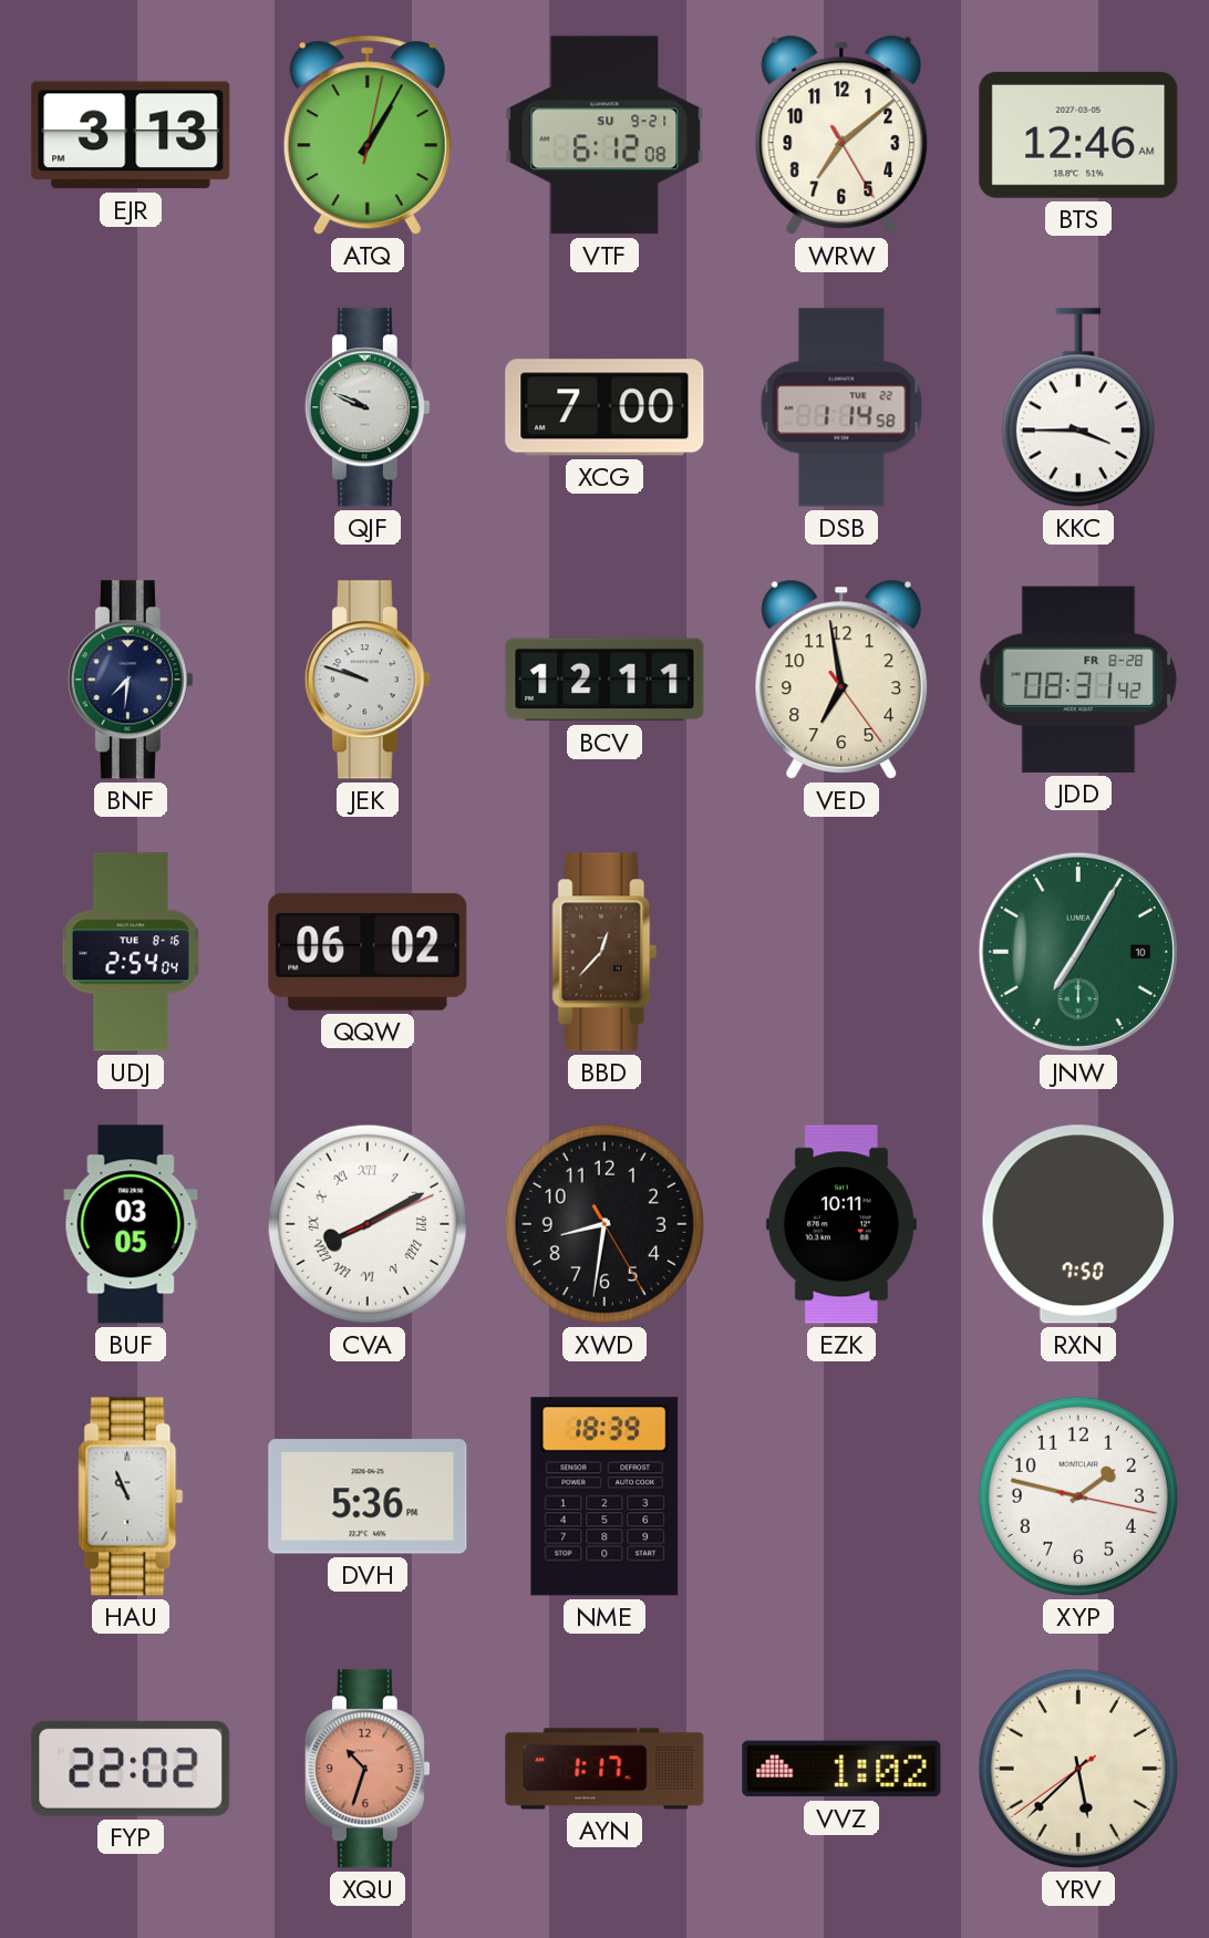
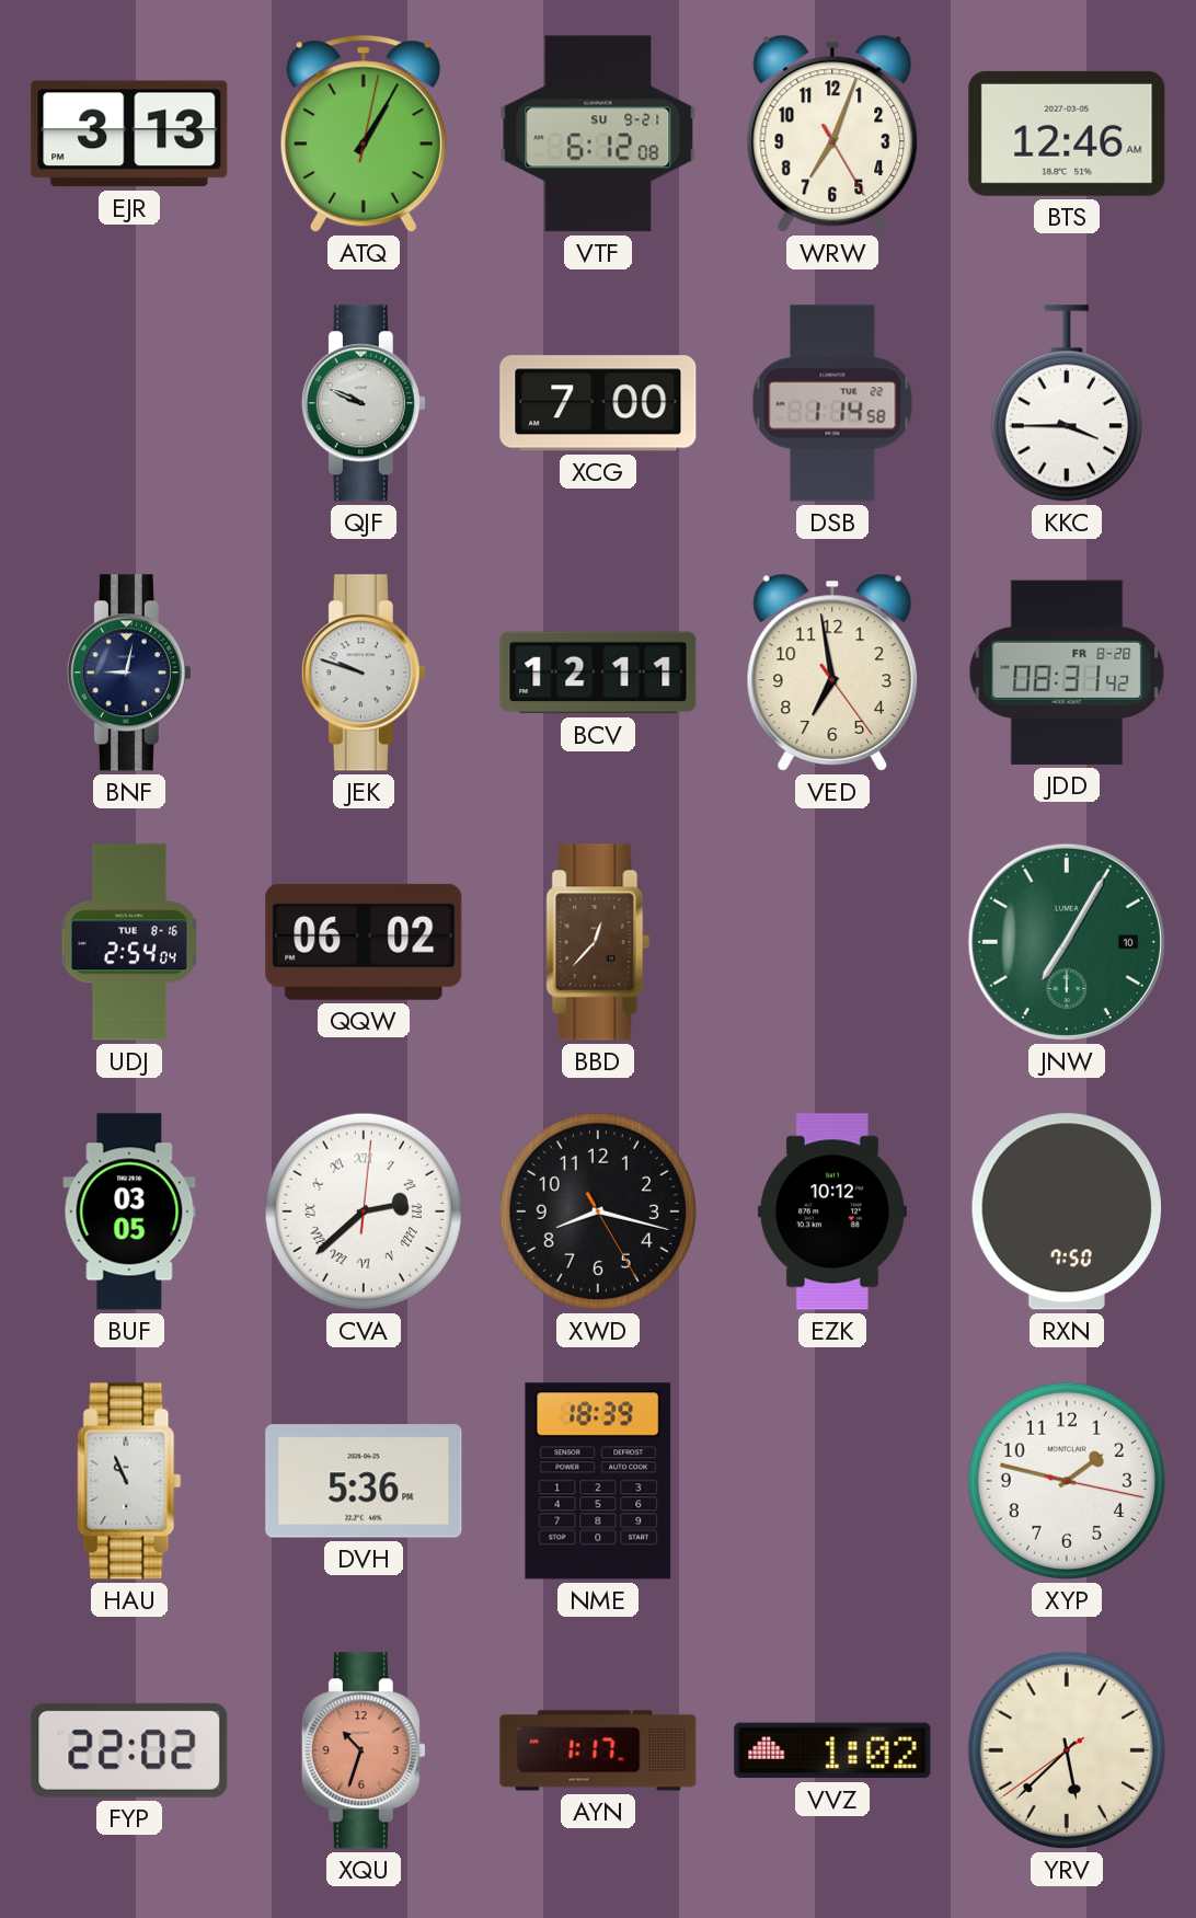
WRW: 7:08 -> 7:03 (832, 134)
BNF: 7:31 -> 9:02 (129, 673)
CVA: 8:10 -> 2:38 (364, 1211)
XWD: 8:31 -> 8:17 (598, 1211)
EZK: 10:11 -> 10:12 (832, 1211)
